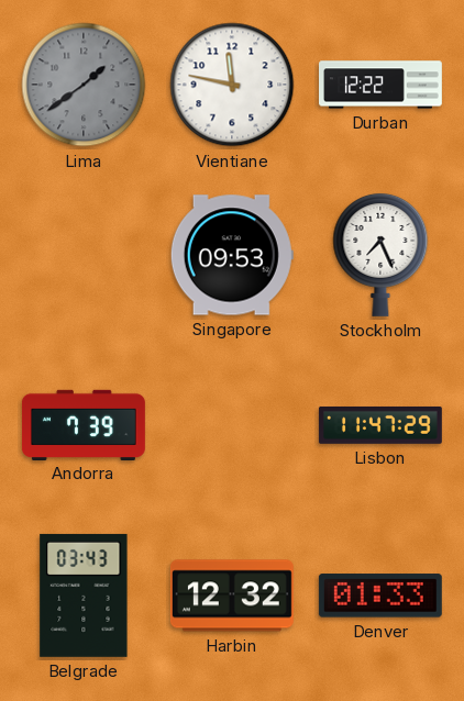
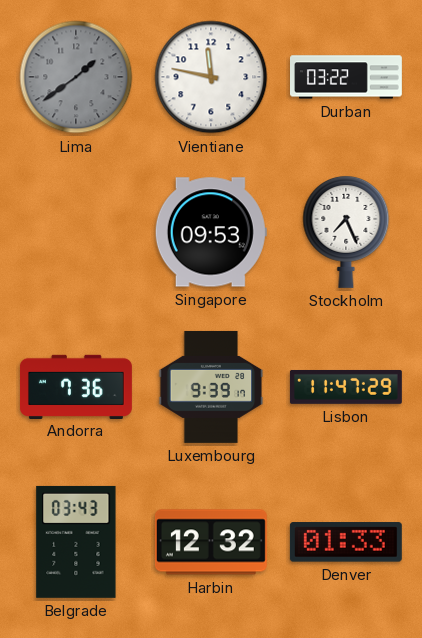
Durban: 12:22 -> 03:22 (347, 77)
Andorra: 7:39 -> 7:36 (76, 386)
Luxembourg: none -> 9:39 (211, 387)
